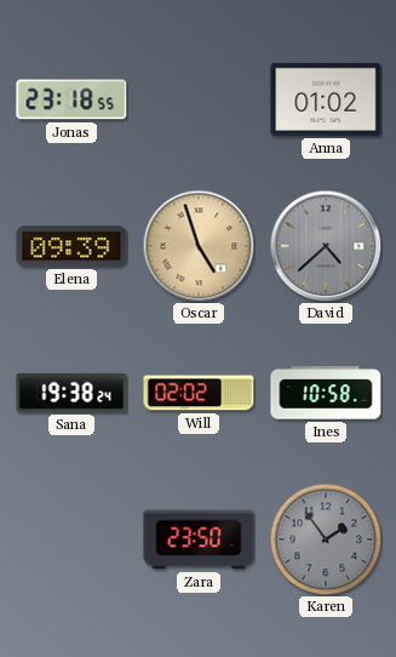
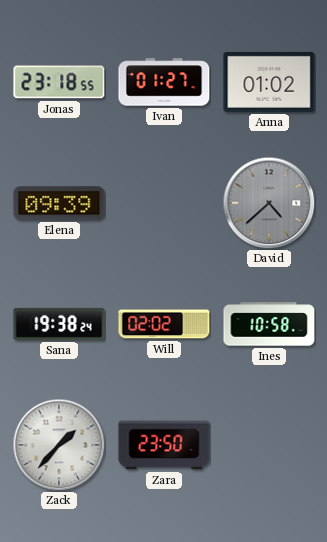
Ivan: none -> 01:27 (164, 82)
Oscar: 4:57 -> none (199, 246)
Zack: none -> 1:37 (59, 445)
Karen: 1:54 -> none (326, 539)
